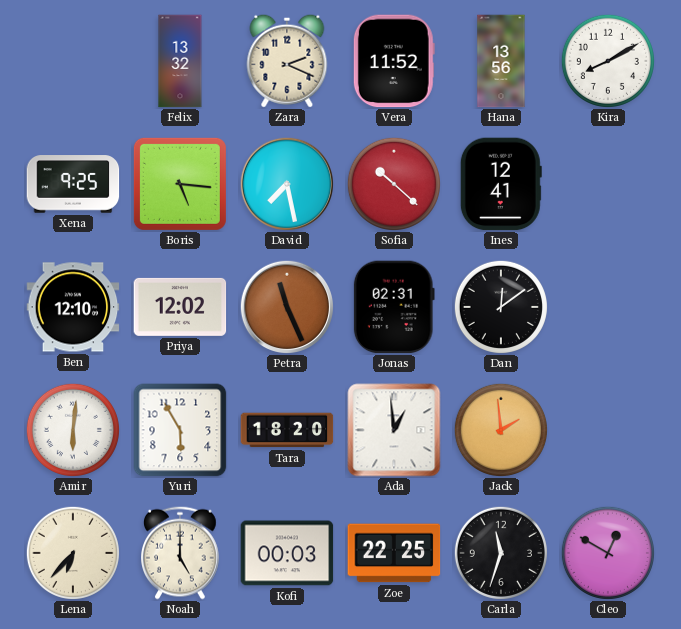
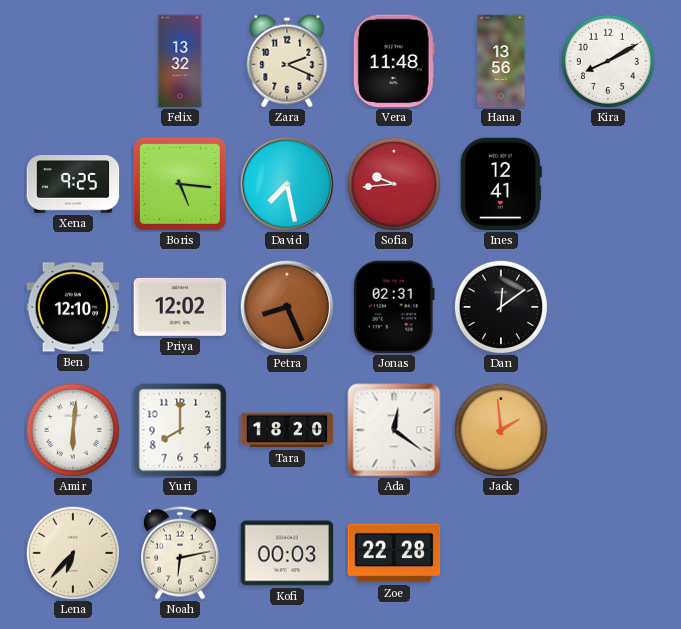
Vera: 11:52 -> 11:48 (394, 61)
Sofia: 10:22 -> 9:44 (394, 184)
Petra: 11:26 -> 8:26 (286, 306)
Yuri: 5:55 -> 8:00 (180, 430)
Ada: 12:59 -> 12:21 (394, 430)
Noah: 5:00 -> 6:13 (181, 553)
Zoe: 22:25 -> 22:28 (394, 553)
Carla: 11:33 -> none (501, 553)
Cleo: 12:50 -> none (608, 553)
